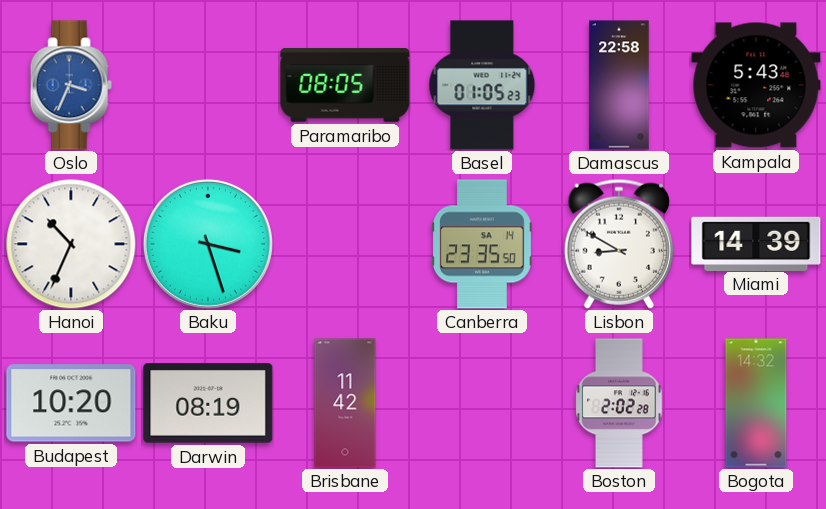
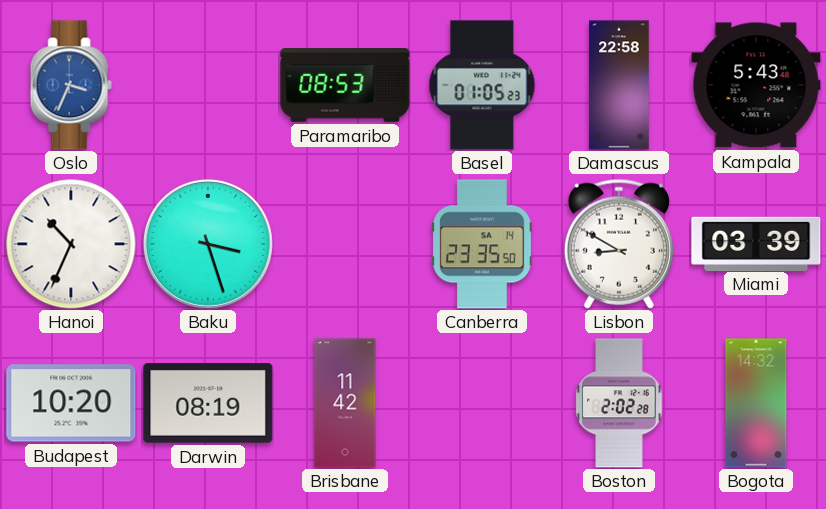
Paramaribo: 08:05 -> 08:53 (345, 85)
Miami: 14:39 -> 03:39 (756, 243)
